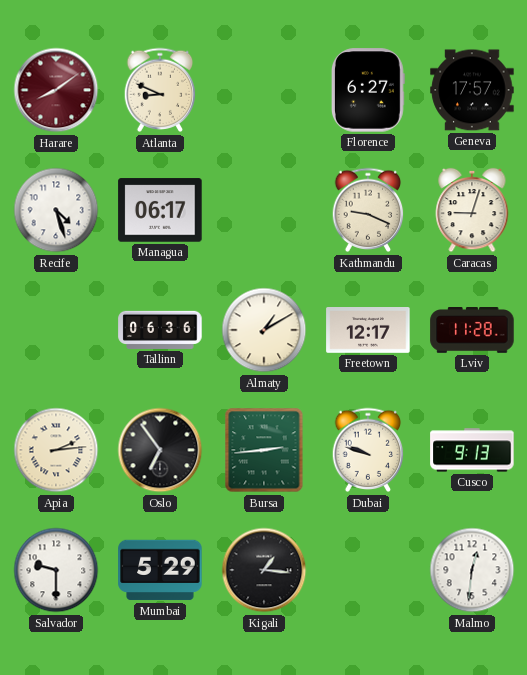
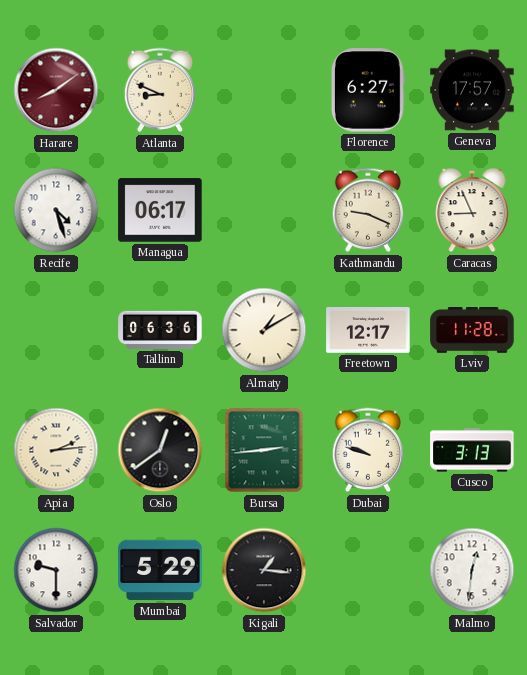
Caracas: 9:03 -> 8:56 (472, 210)
Oslo: 6:54 -> 12:39 (160, 450)
Cusco: 9:13 -> 3:13 (472, 450)
